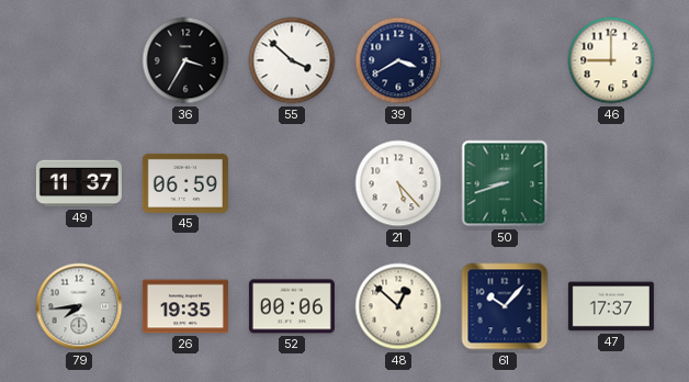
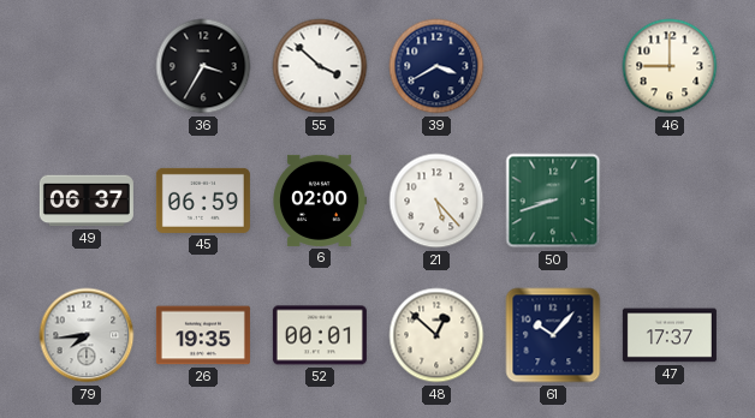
49: 11:37 -> 06:37 (87, 201)
6: none -> 02:00 (320, 201)
52: 00:06 -> 00:01 (320, 335)
